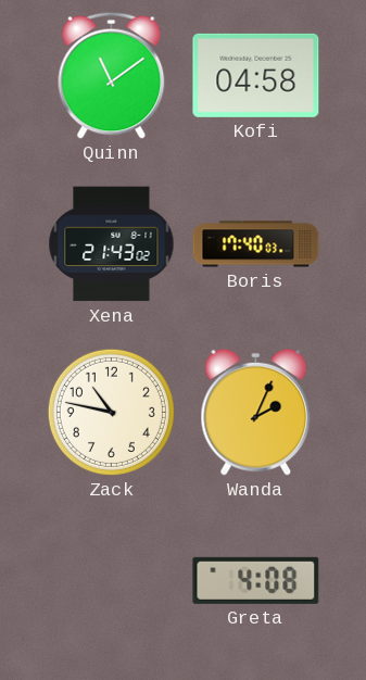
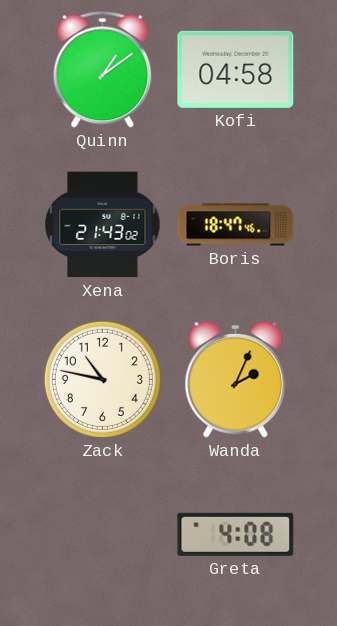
Quinn: 11:09 -> 1:09 (103, 69)
Boris: 17:40 -> 18:47 (236, 225)
